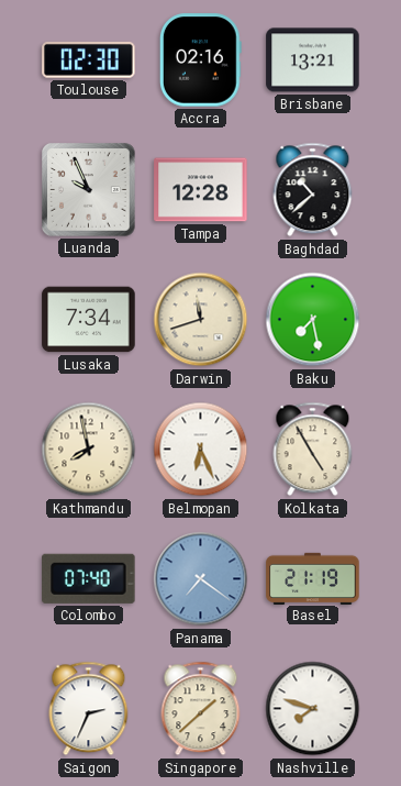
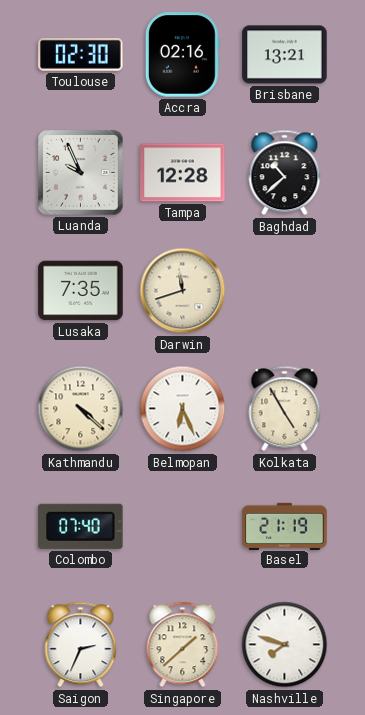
Lusaka: 7:34 -> 7:35 (81, 291)
Baku: 7:28 -> none (313, 320)
Kathmandu: 7:58 -> 4:22 (81, 409)
Panama: 7:21 -> none (201, 579)
